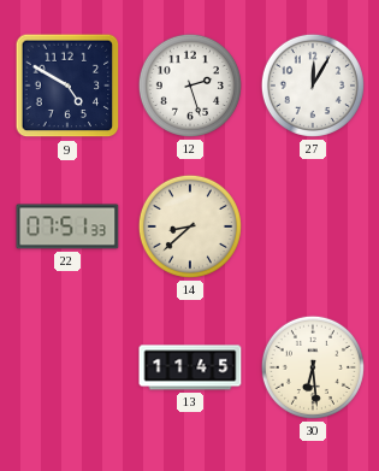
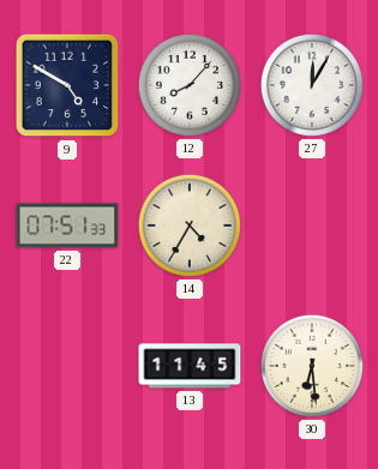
12: 2:27 -> 8:07 (190, 85)
14: 8:38 -> 4:35 (190, 226)
